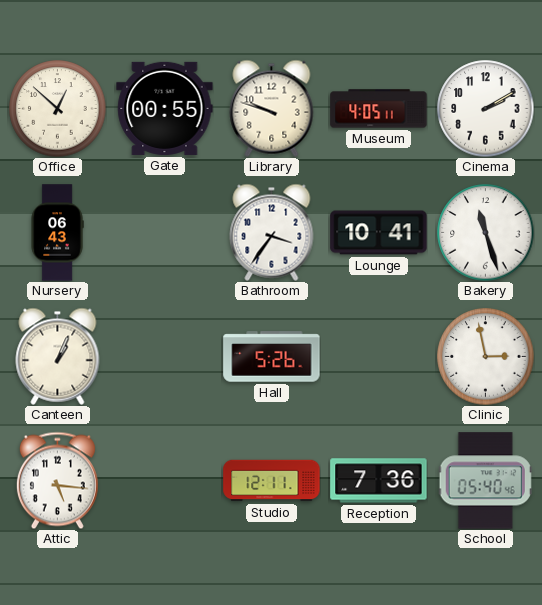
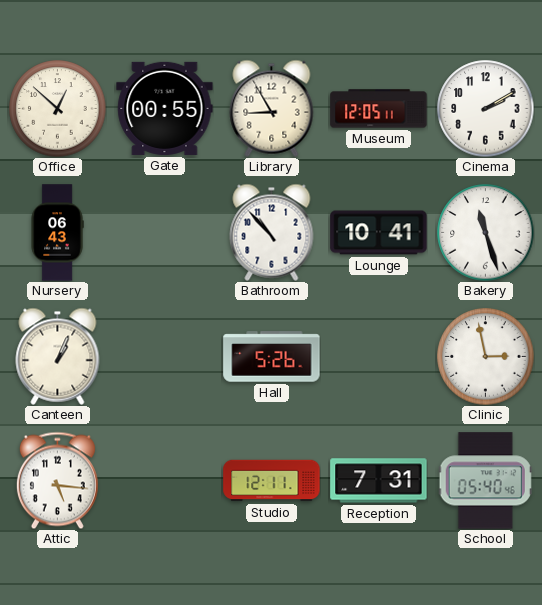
Library: 9:48 -> 8:55 (272, 108)
Museum: 4:05 -> 12:05 (379, 109)
Bathroom: 3:36 -> 10:53 (272, 232)
Reception: 7:36 -> 7:31 (379, 481)
